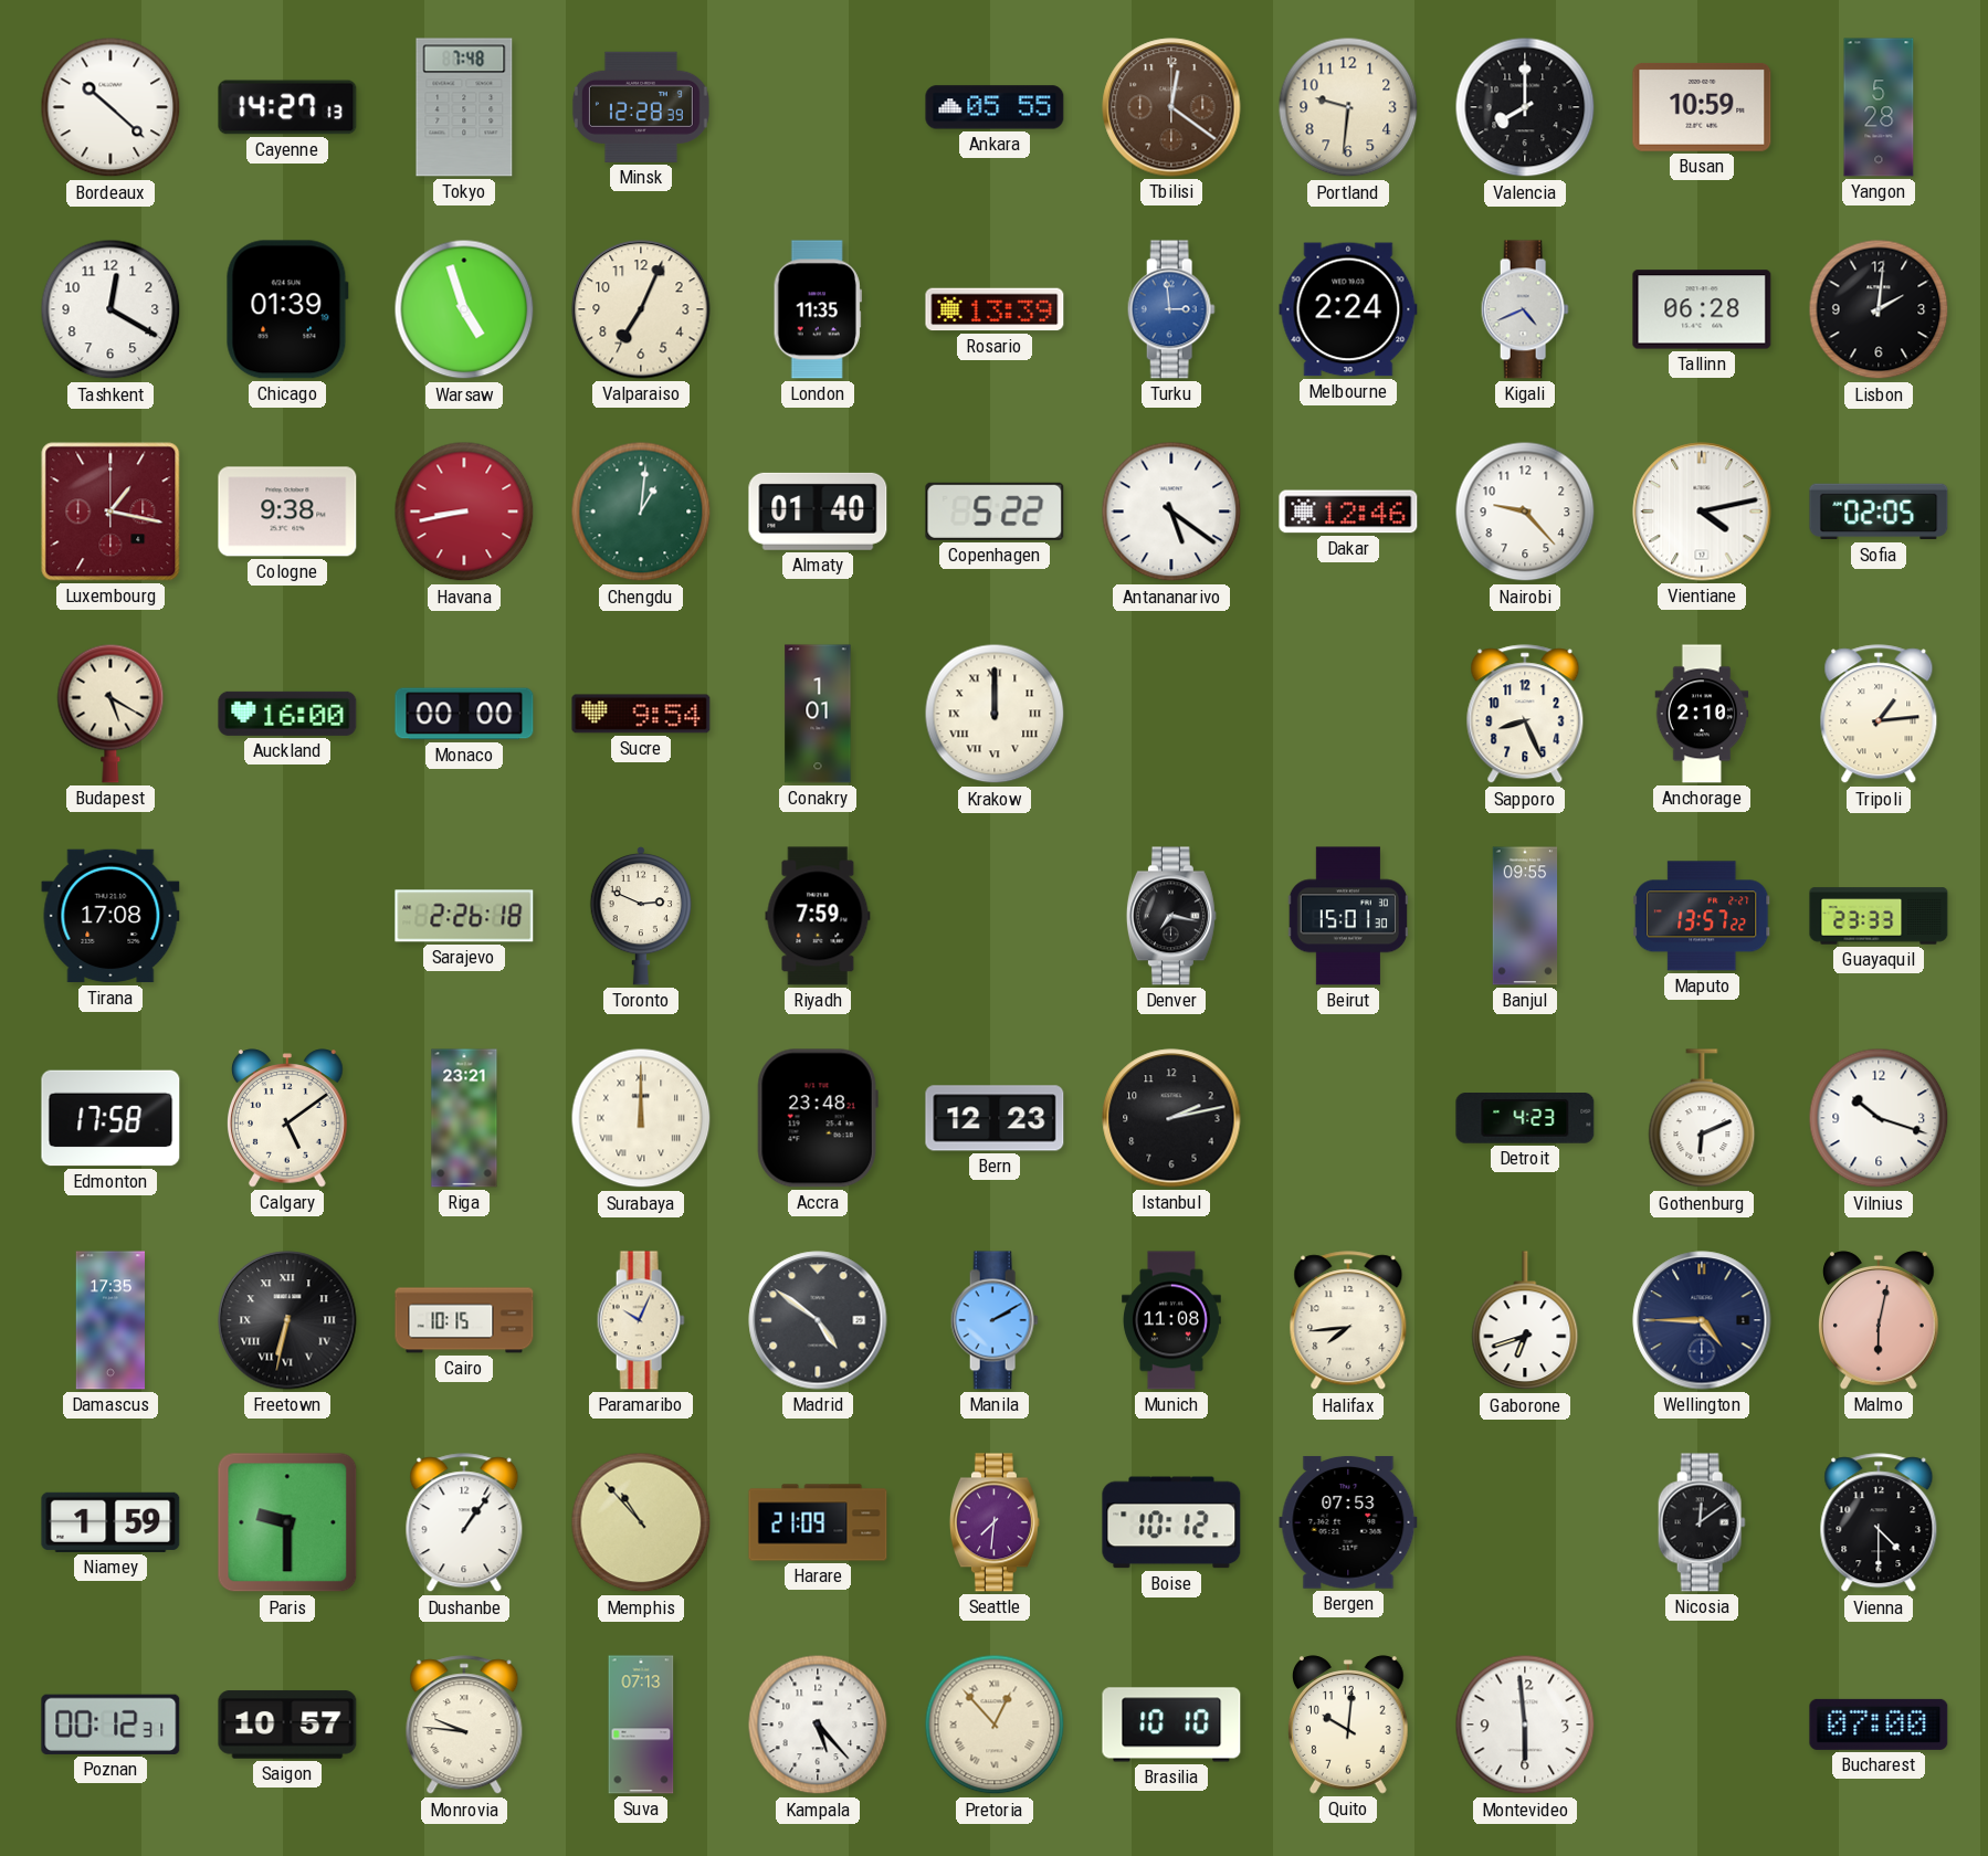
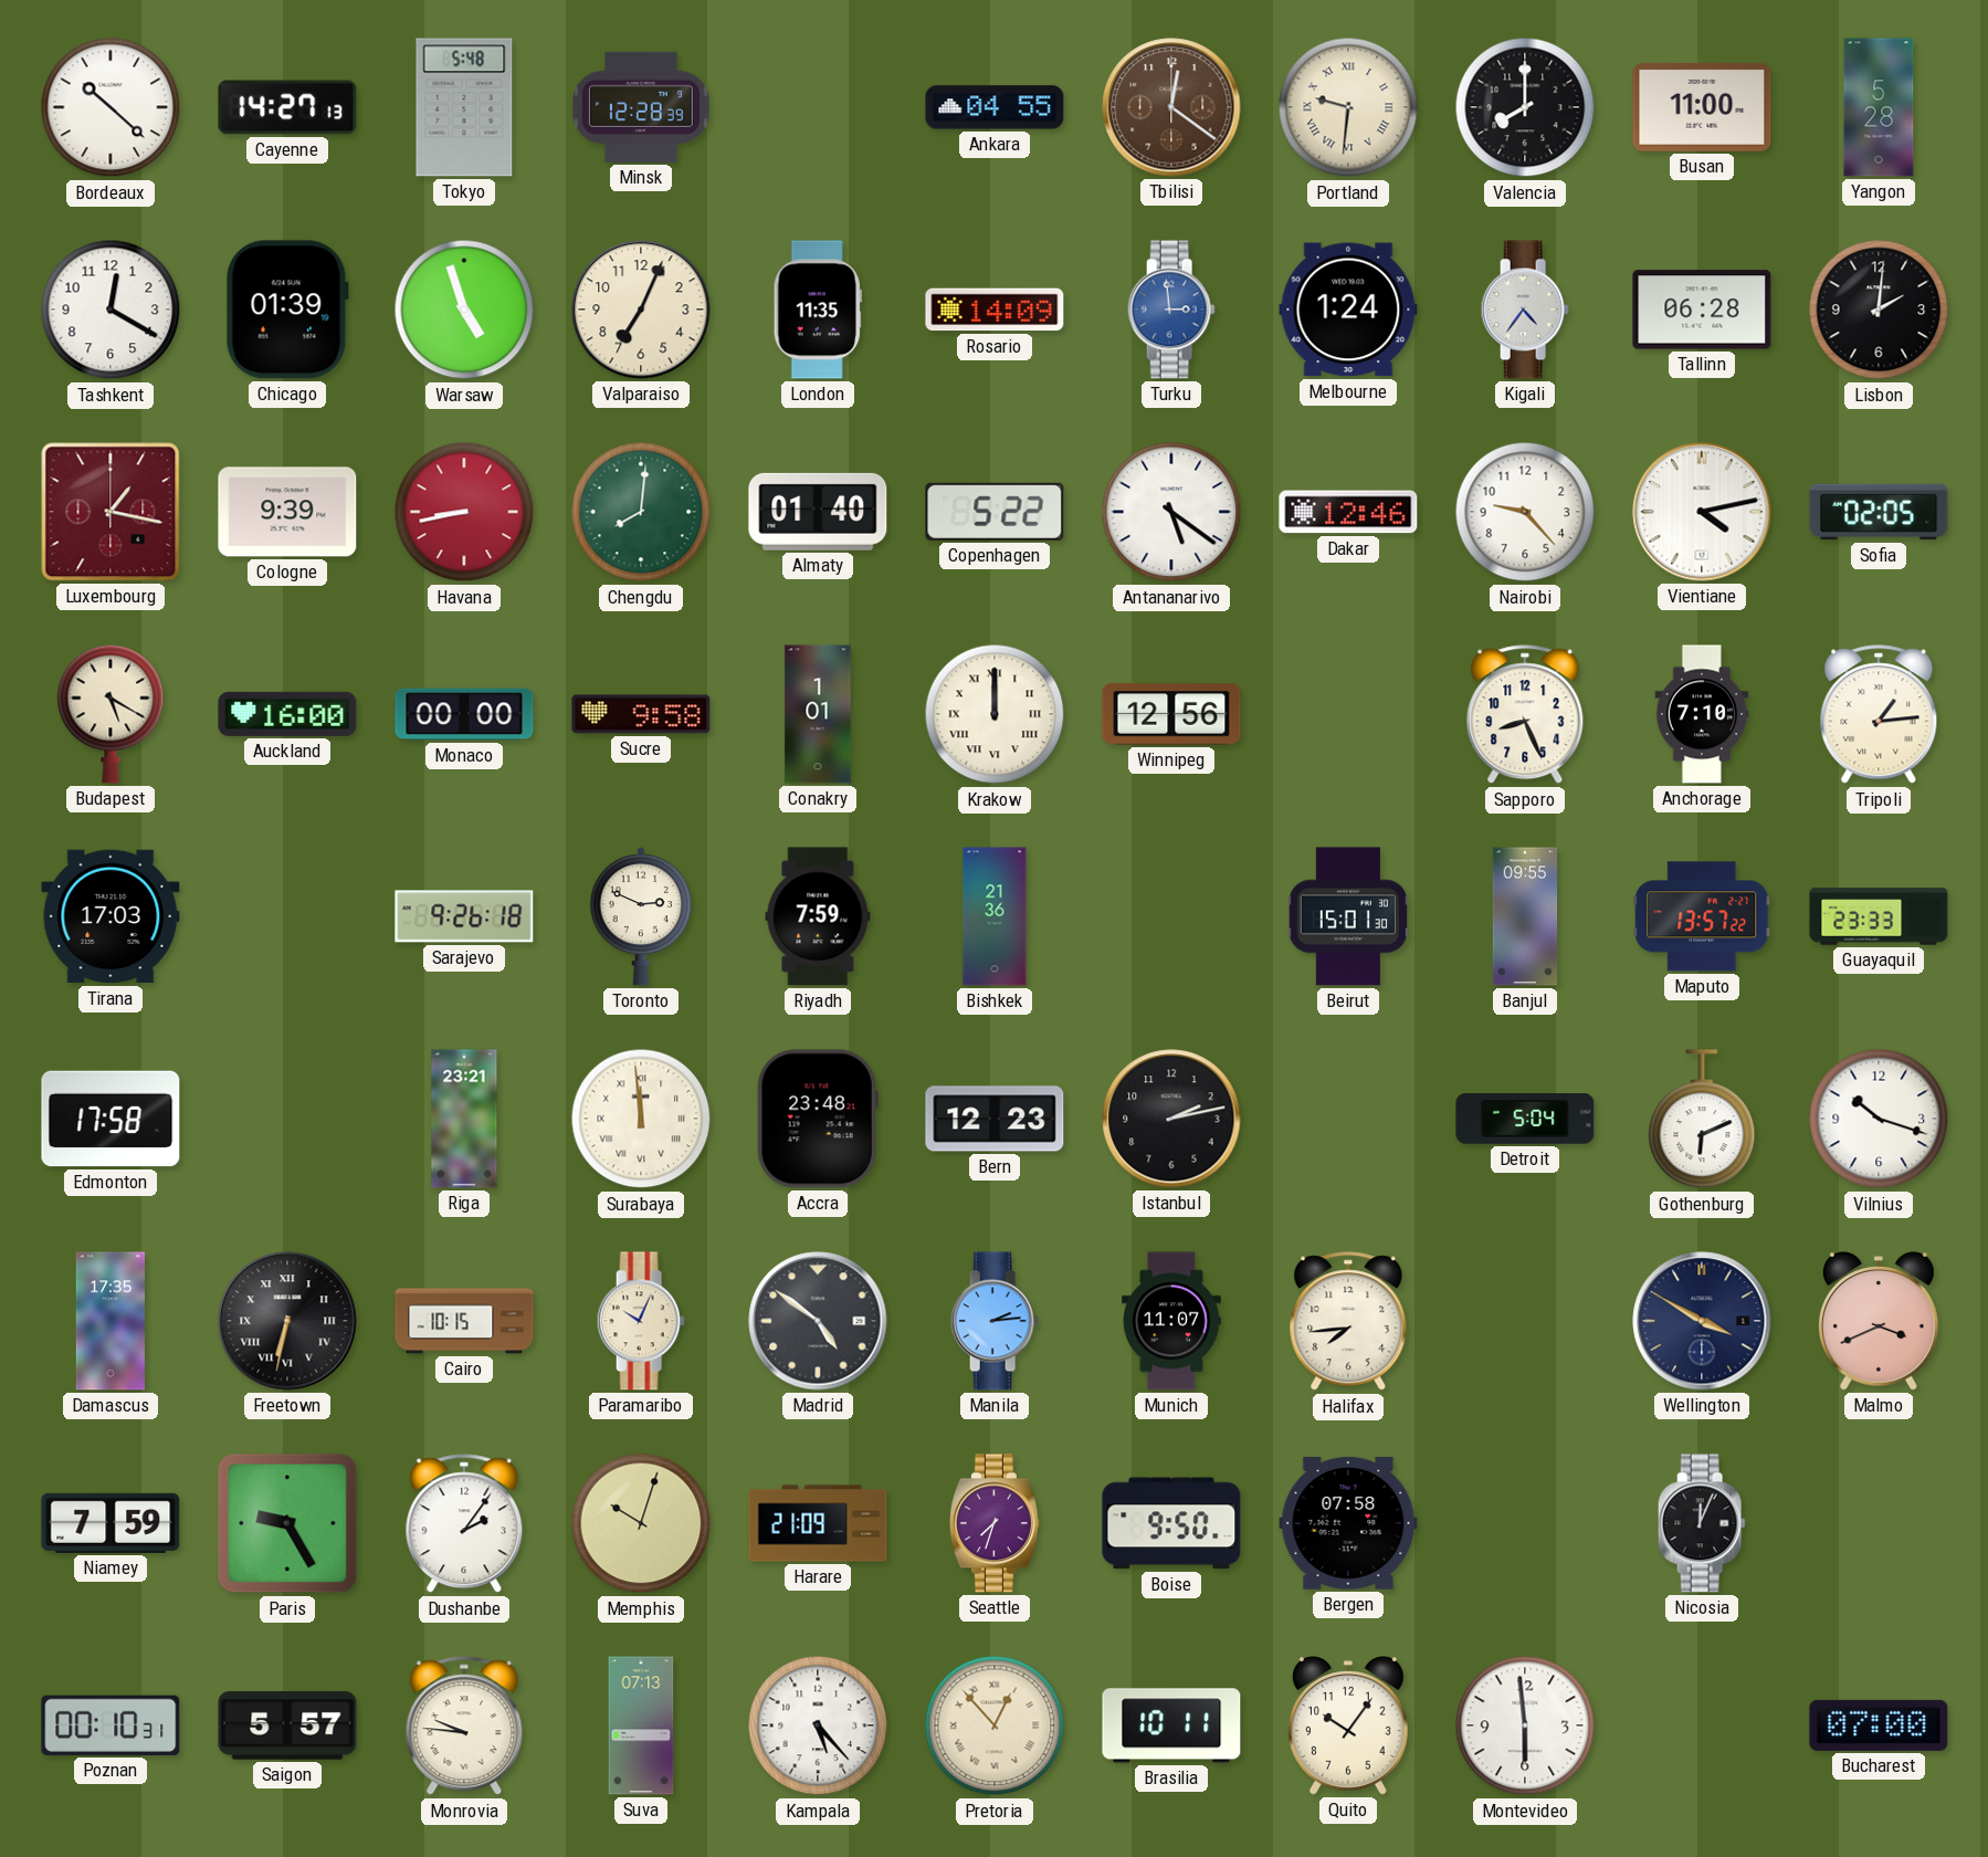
Tokyo: 7:48 -> 5:48 (464, 107)
Ankara: 05:55 -> 04:55 (995, 107)
Portland numerals: Arabic -> Roman (1348, 107)
Busan: 10:59 -> 11:00 (1702, 107)
Rosario: 13:39 -> 14:09 (995, 309)
Melbourne: 2:24 -> 1:24 (1348, 309)
Kigali: 4:41 -> 4:36 (1525, 309)
Cologne: 9:38 -> 9:39 (287, 512)
Chengdu: 1:01 -> 8:01 (641, 512)
Sucre: 9:54 -> 9:58 (641, 714)
Winnipeg: none -> 12:56 (1171, 714)
Anchorage: 2:10 -> 7:10 (1702, 714)
Tirana: 17:08 -> 17:03 (111, 916)
Sarajevo: 2:26 -> 9:26 (464, 916)
Bishkek: none -> 21:36 (995, 916)
Denver: 7:17 -> none (1171, 916)
Calgary: 5:09 -> none (288, 1118)
Surabaya: 12:00 -> 11:59 (641, 1119)
Detroit: 4:23 -> 5:04 (1525, 1120)
Manila: 2:10 -> 2:14 (995, 1321)
Munich: 11:08 -> 11:07 (1172, 1321)
Gaborone: 6:42 -> none (1525, 1321)
Wellington: 4:45 -> 3:50 (1702, 1321)
Malmo: 6:02 -> 3:41 (1880, 1321)
Niamey: 1:59 -> 7:59 (111, 1523)
Paris: 9:30 -> 9:25 (287, 1523)
Dushanbe: 1:06 -> 2:06 (464, 1524)
Memphis: 10:53 -> 10:03 (641, 1523)
Seattle: 7:31 -> 7:33 (995, 1523)
Boise: 10:12 -> 9:50 (1171, 1523)
Bergen: 07:53 -> 07:58 (1348, 1523)
Nicosia: 12:09 -> 12:04 (1702, 1523)
Vienna: 4:30 -> none (1879, 1523)
Poznan: 00:12 -> 00:10 (111, 1725)
Saigon: 10:57 -> 5:57 (287, 1725)
Brasilia: 10:10 -> 10:11 (1171, 1725)
Quito: 10:01 -> 10:06 (1349, 1725)
